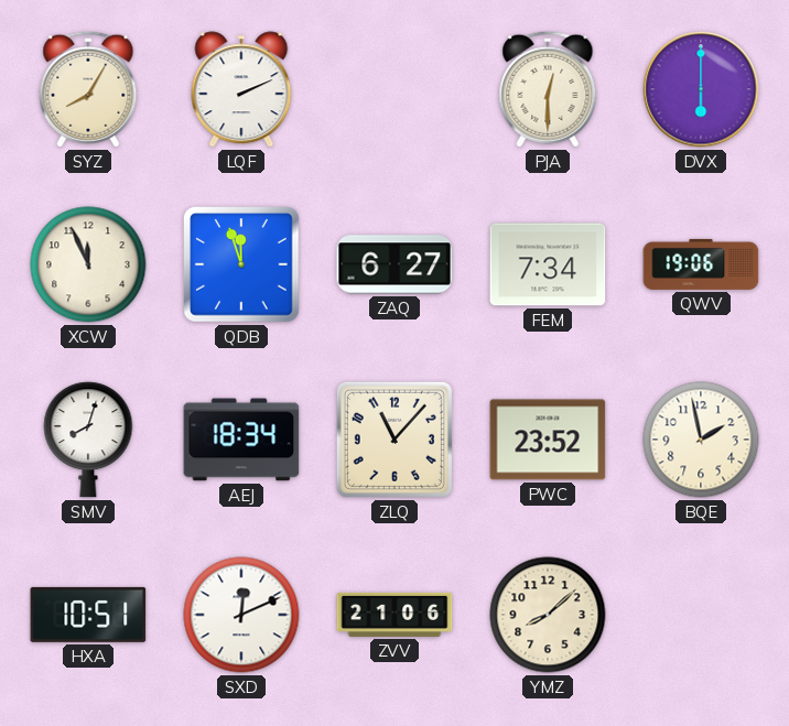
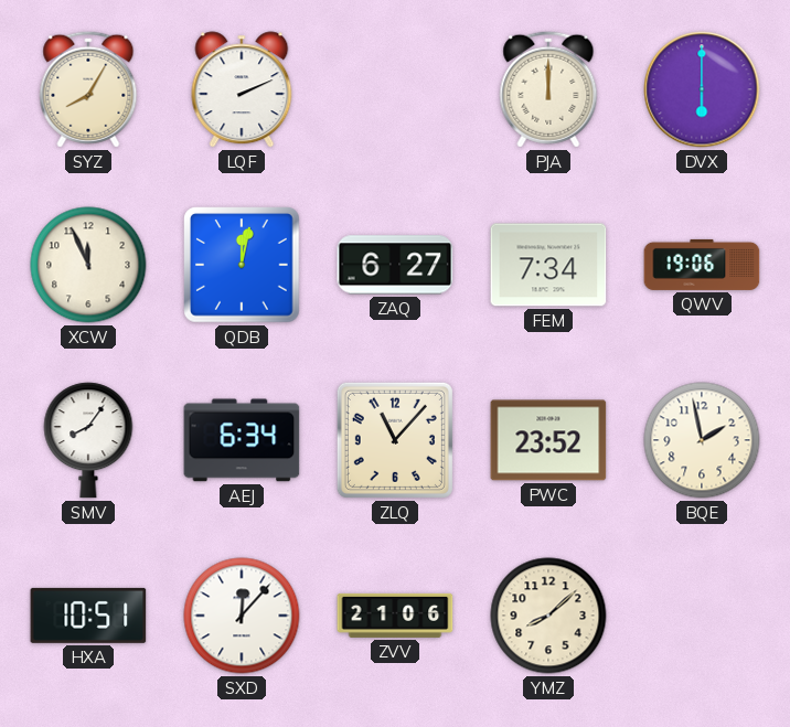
PJA: 12:30 -> 12:00 (548, 89)
QDB: 11:57 -> 12:02 (242, 265)
SMV: 8:03 -> 8:06 (88, 440)
AEJ: 18:34 -> 6:34 (242, 440)
SXD: 12:11 -> 12:07 (242, 616)
